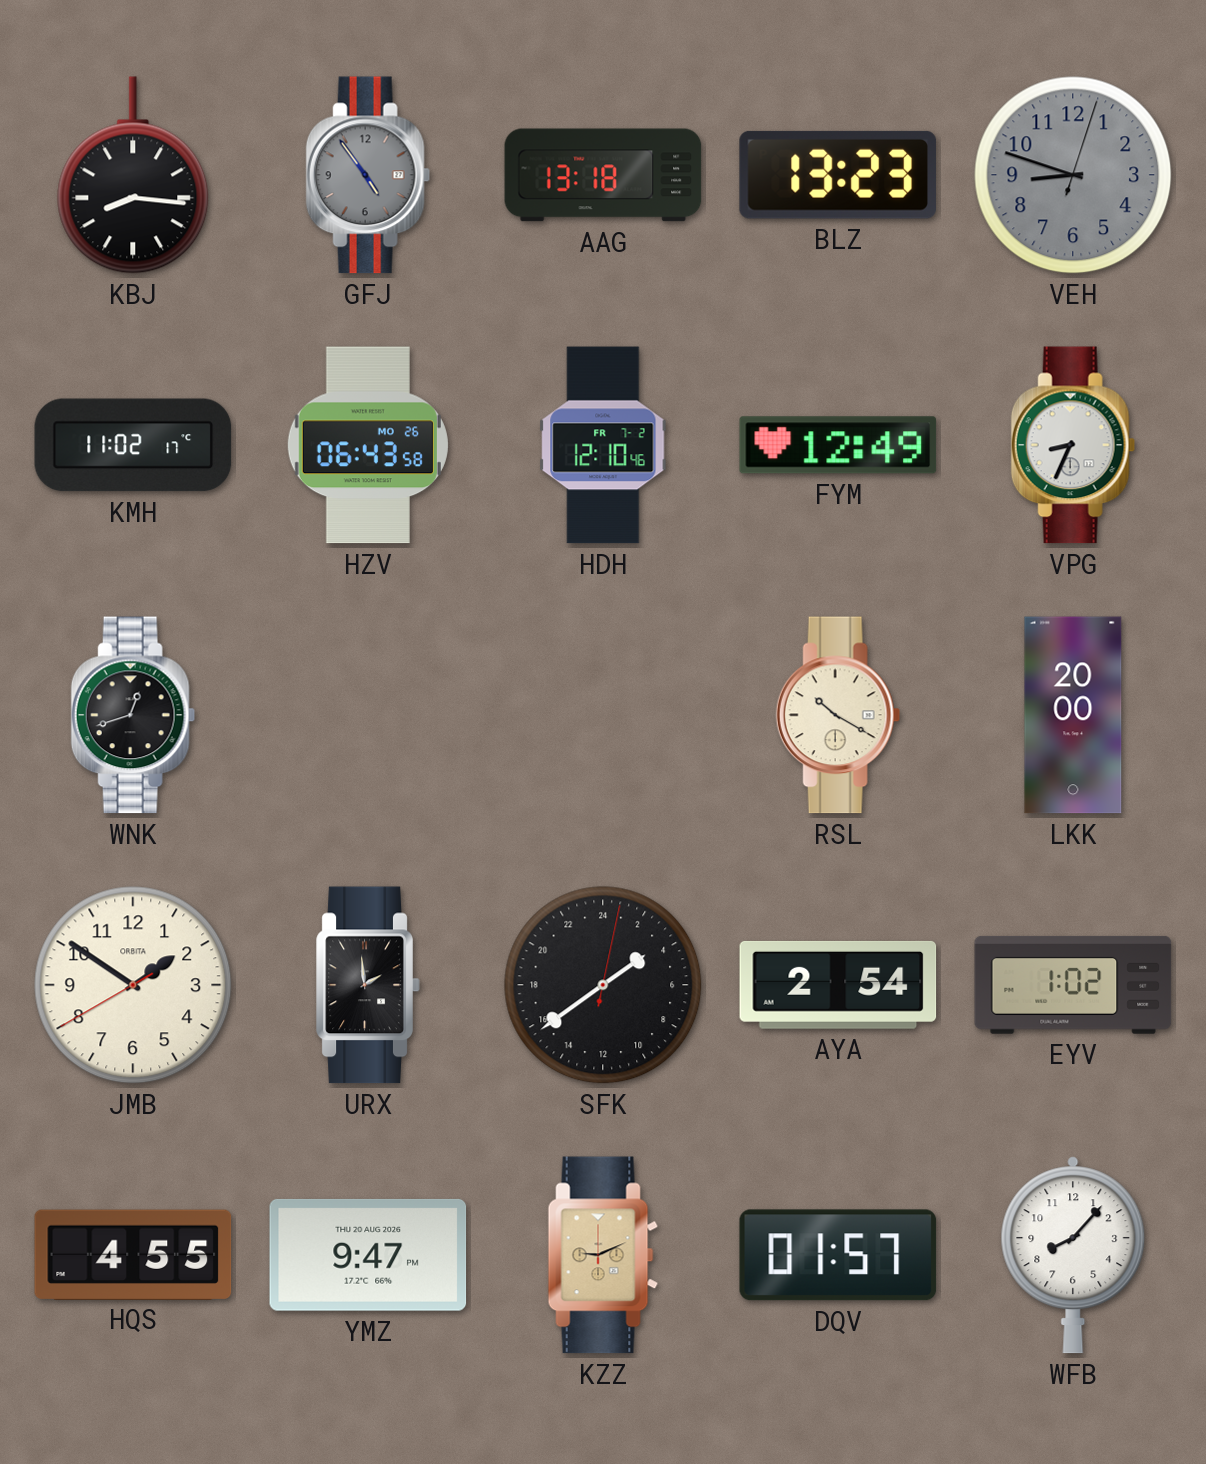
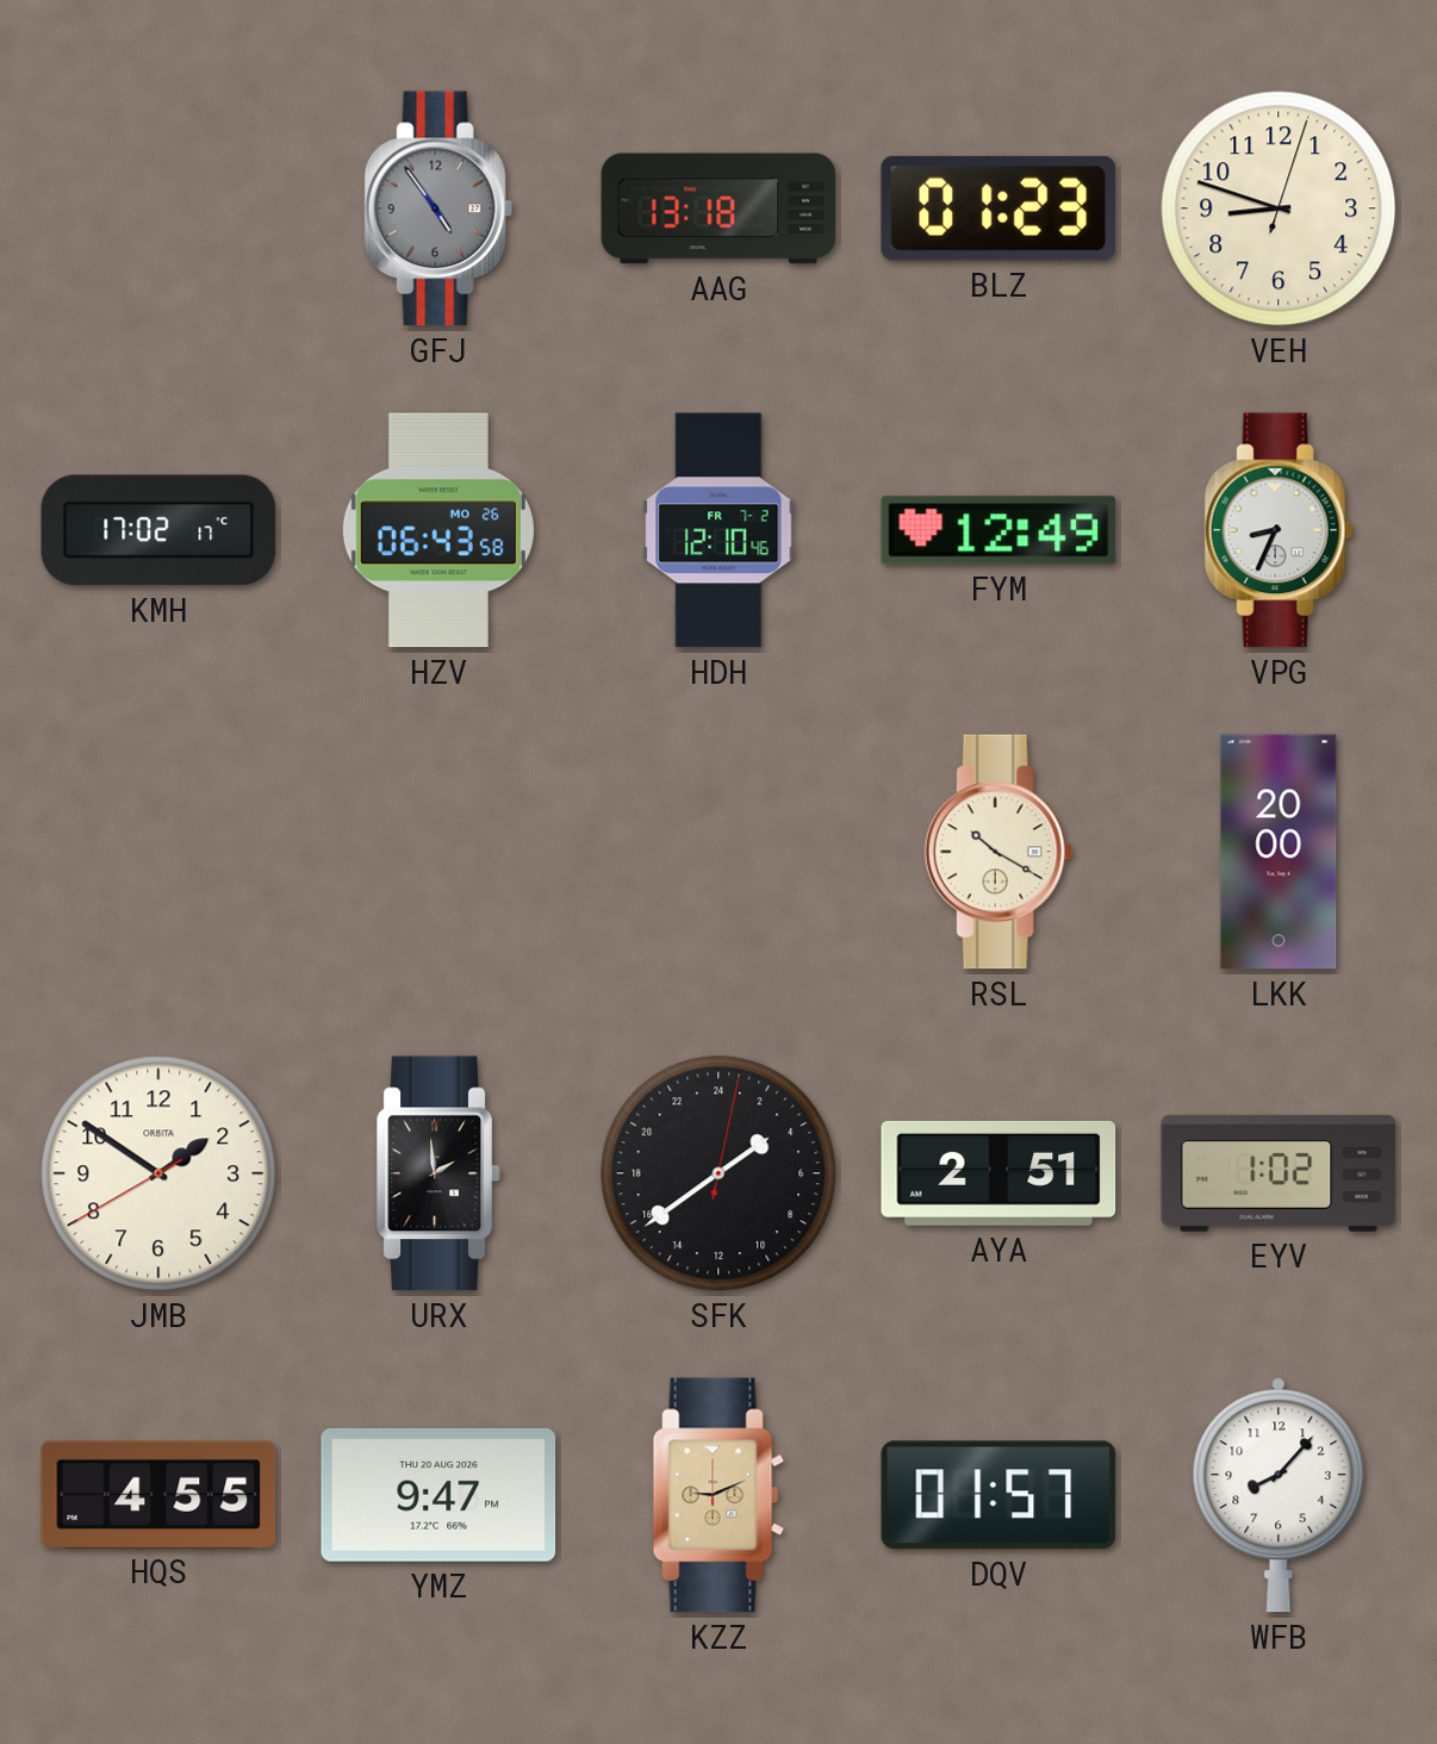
KBJ: 8:16 -> none (133, 175)
BLZ: 13:23 -> 01:23 (999, 208)
VEH dial: grey -> cream (1279, 208)
KMH: 11:02 -> 17:02 (158, 530)
WNK: 12:42 -> none (133, 715)
AYA: 2:54 -> 2:51 (999, 1173)
